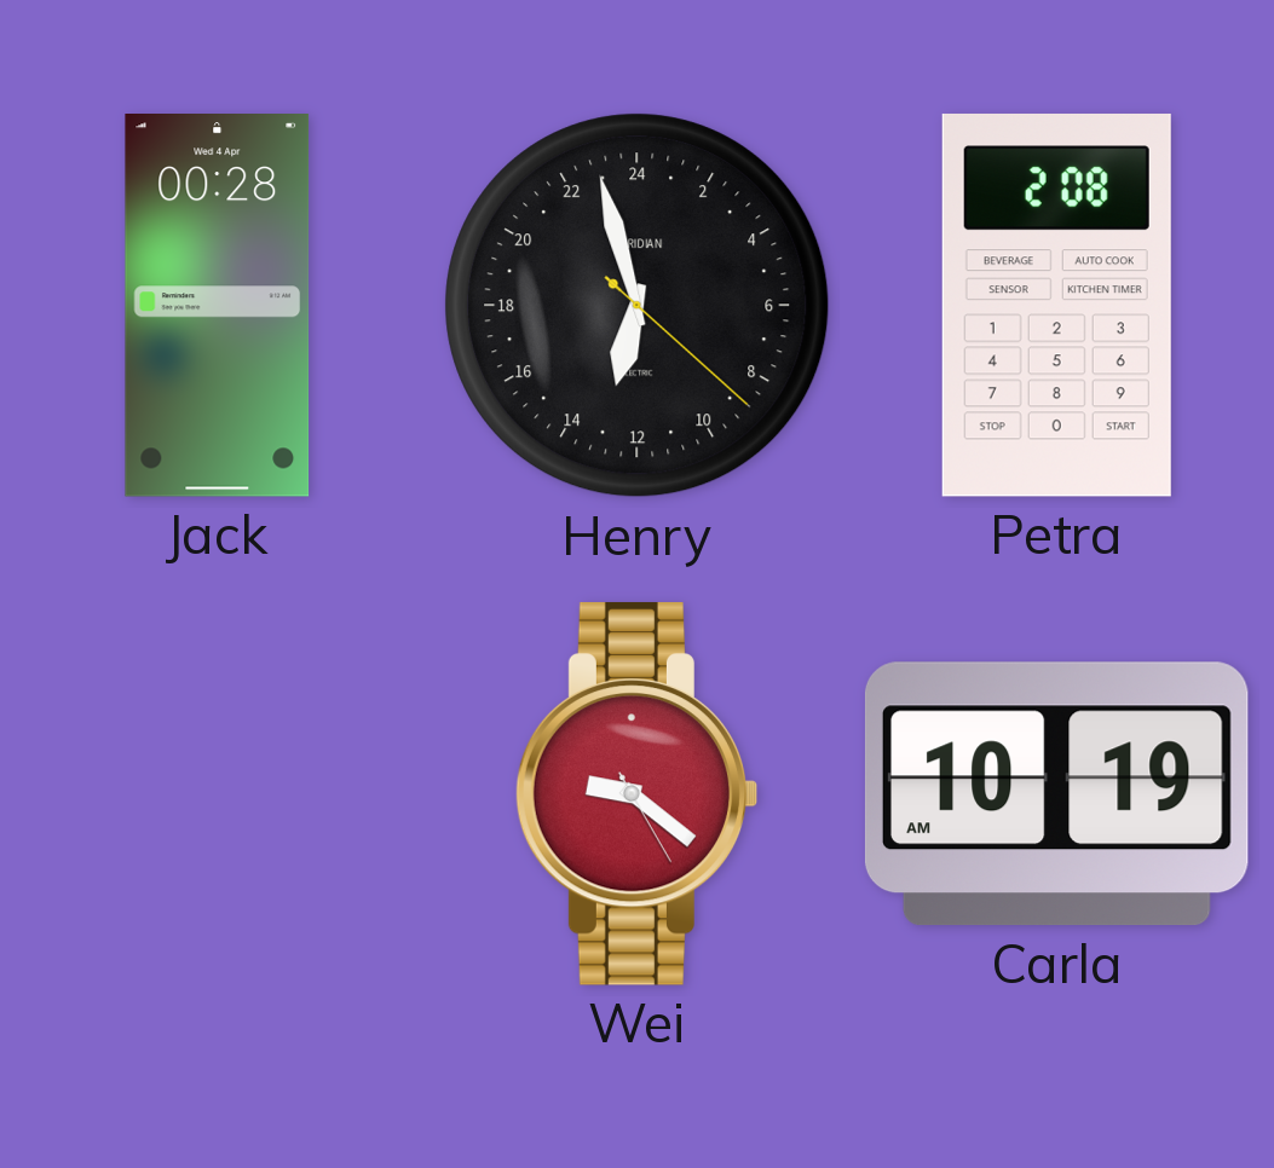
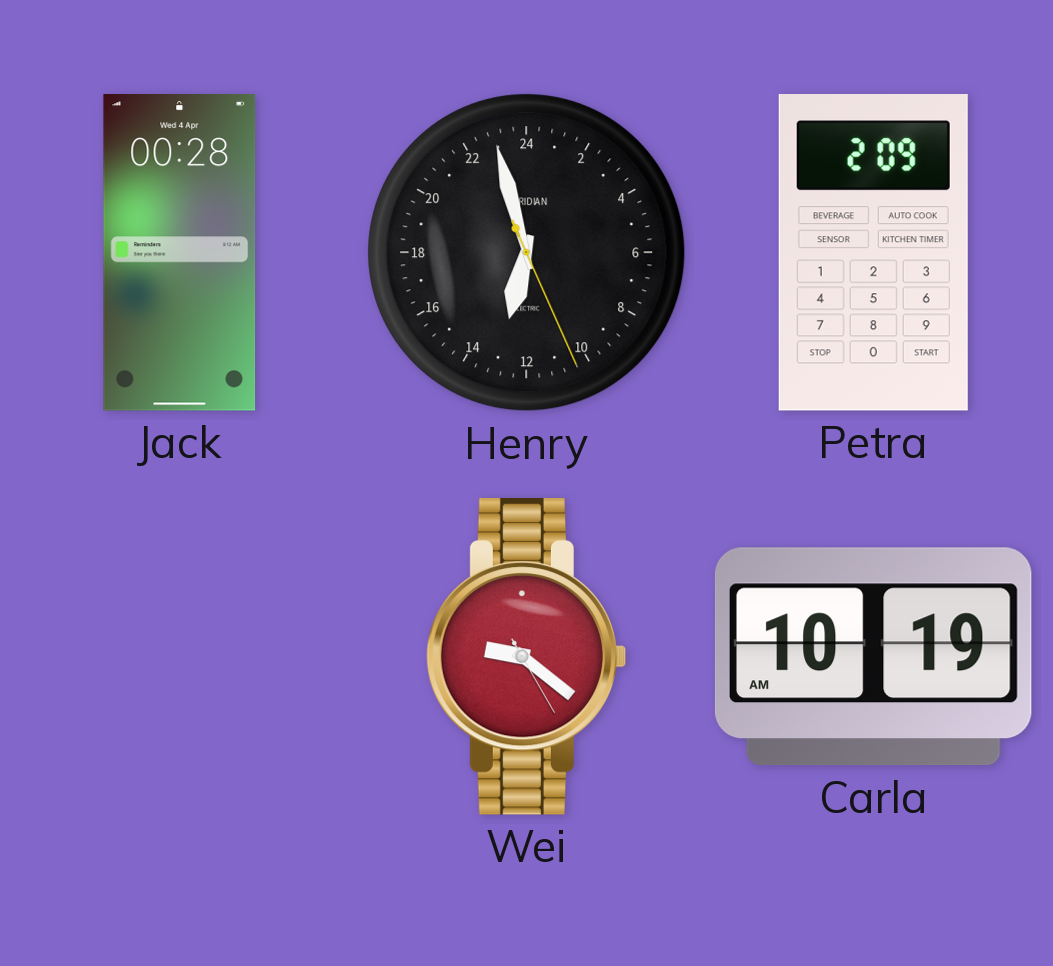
Henry: 12:57:22 -> 12:57:26 (527, 253)
Petra: 2:08 -> 2:09 (873, 252)
